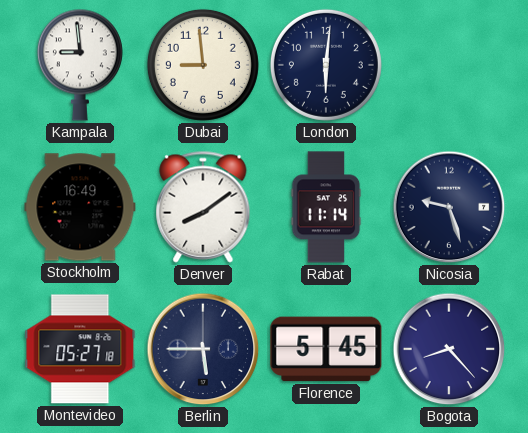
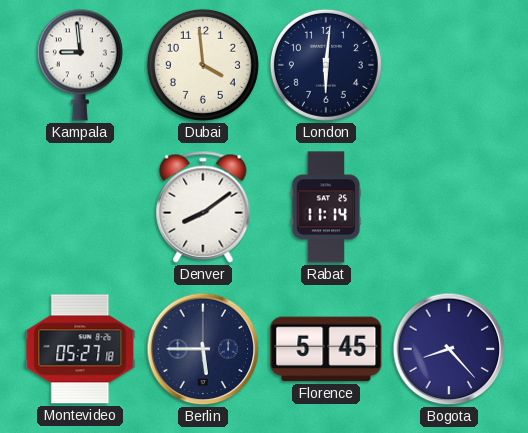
Dubai: 8:59 -> 3:59 (203, 65)
Stockholm: 16:49 -> none (80, 207)
Nicosia: 9:27 -> none (449, 207)
